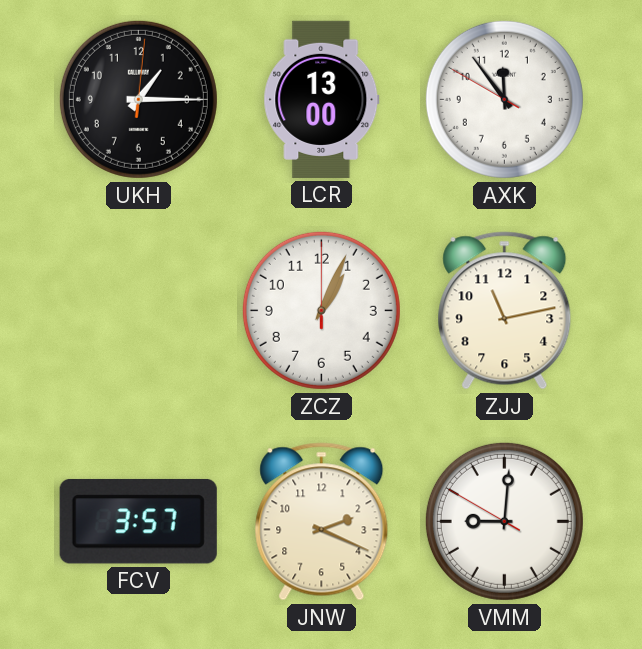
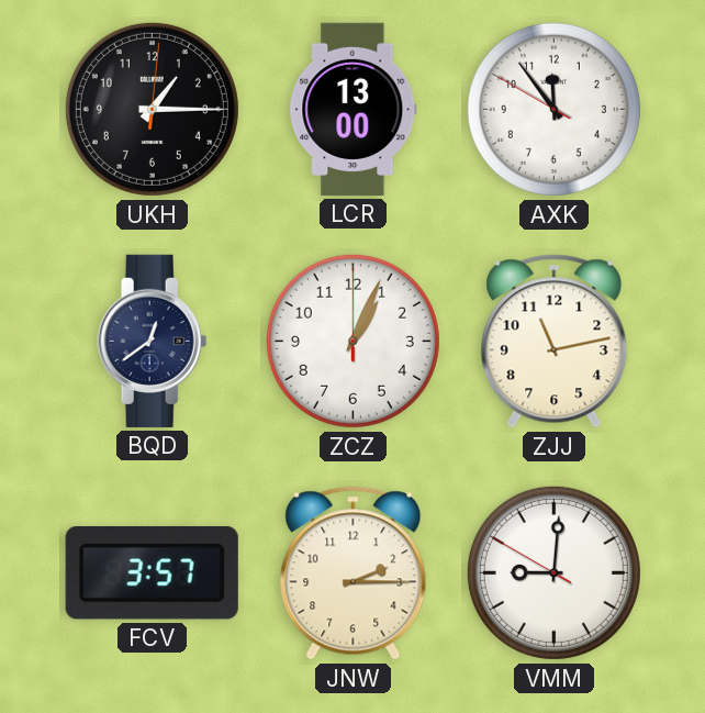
BQD: none -> 12:39 (153, 341)
JNW: 2:19 -> 2:15 (354, 573)
